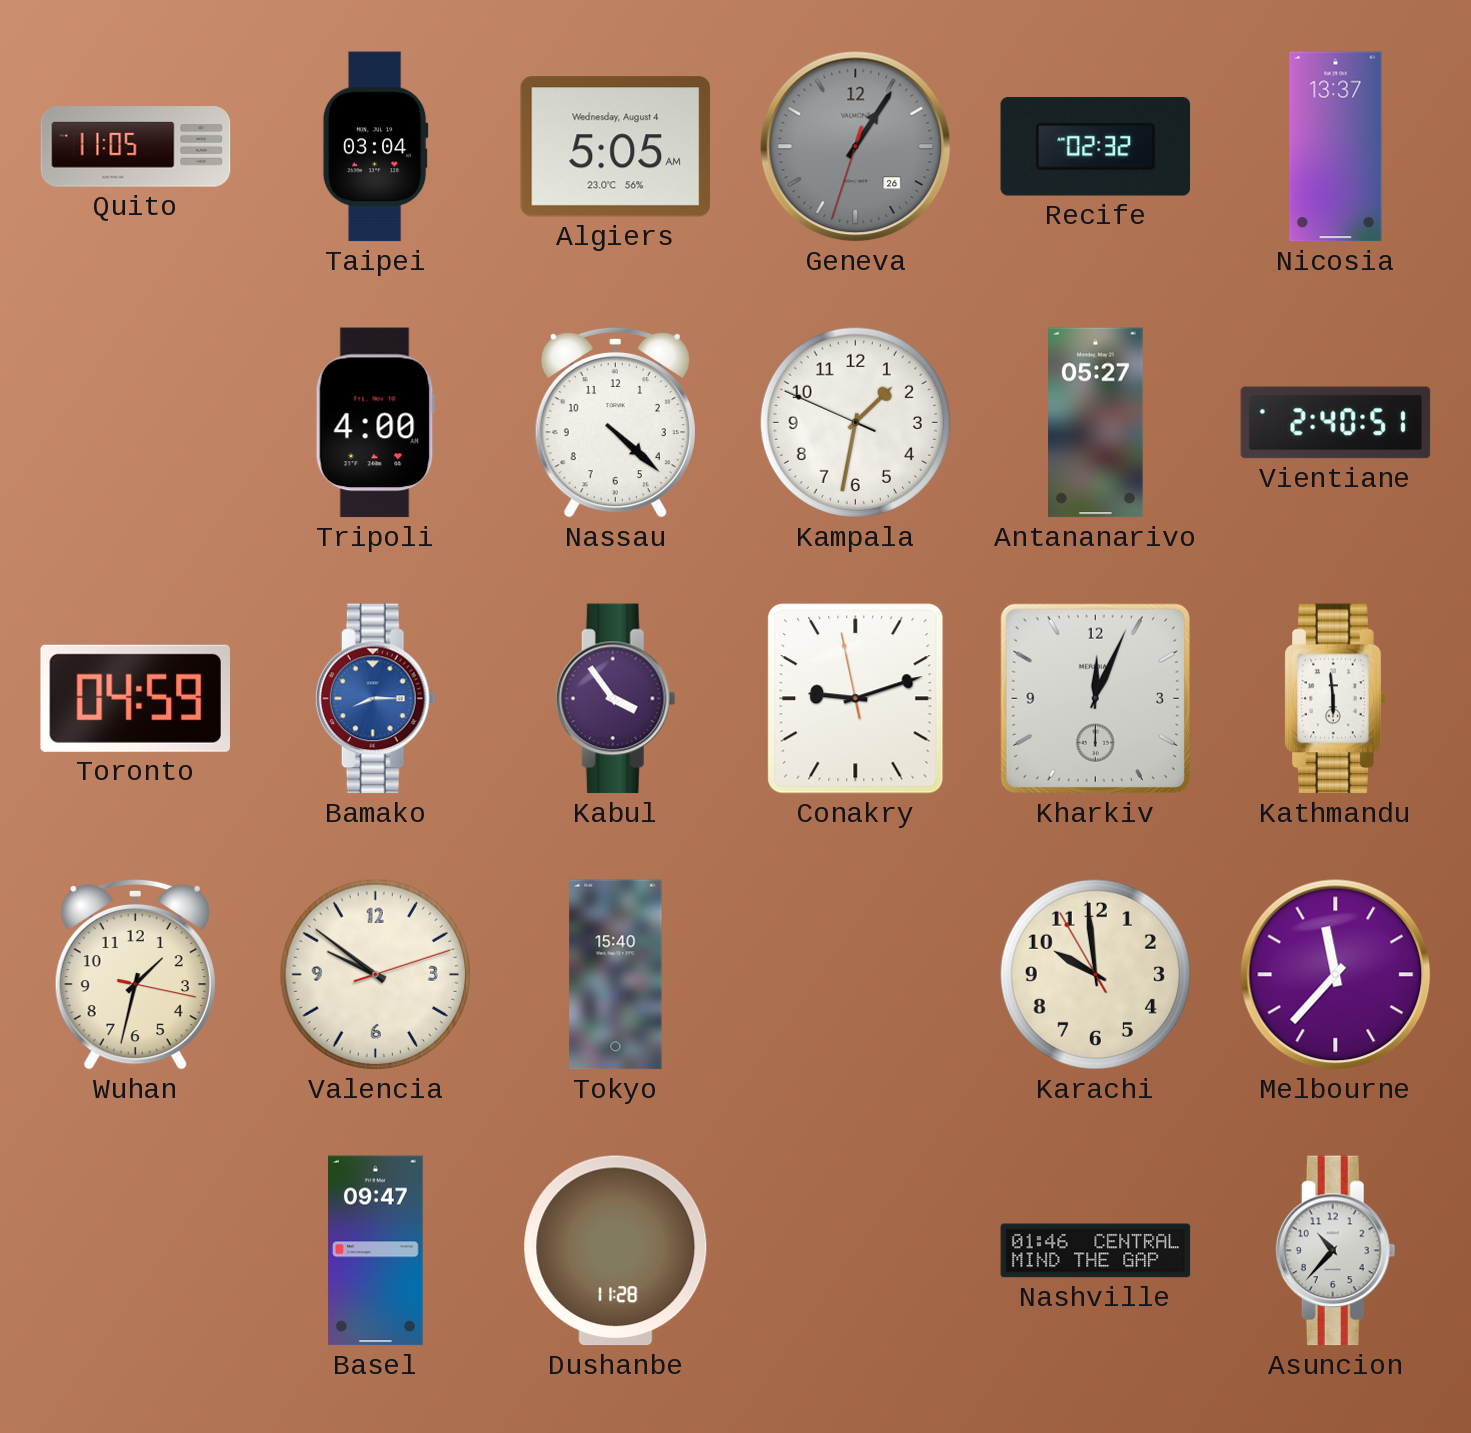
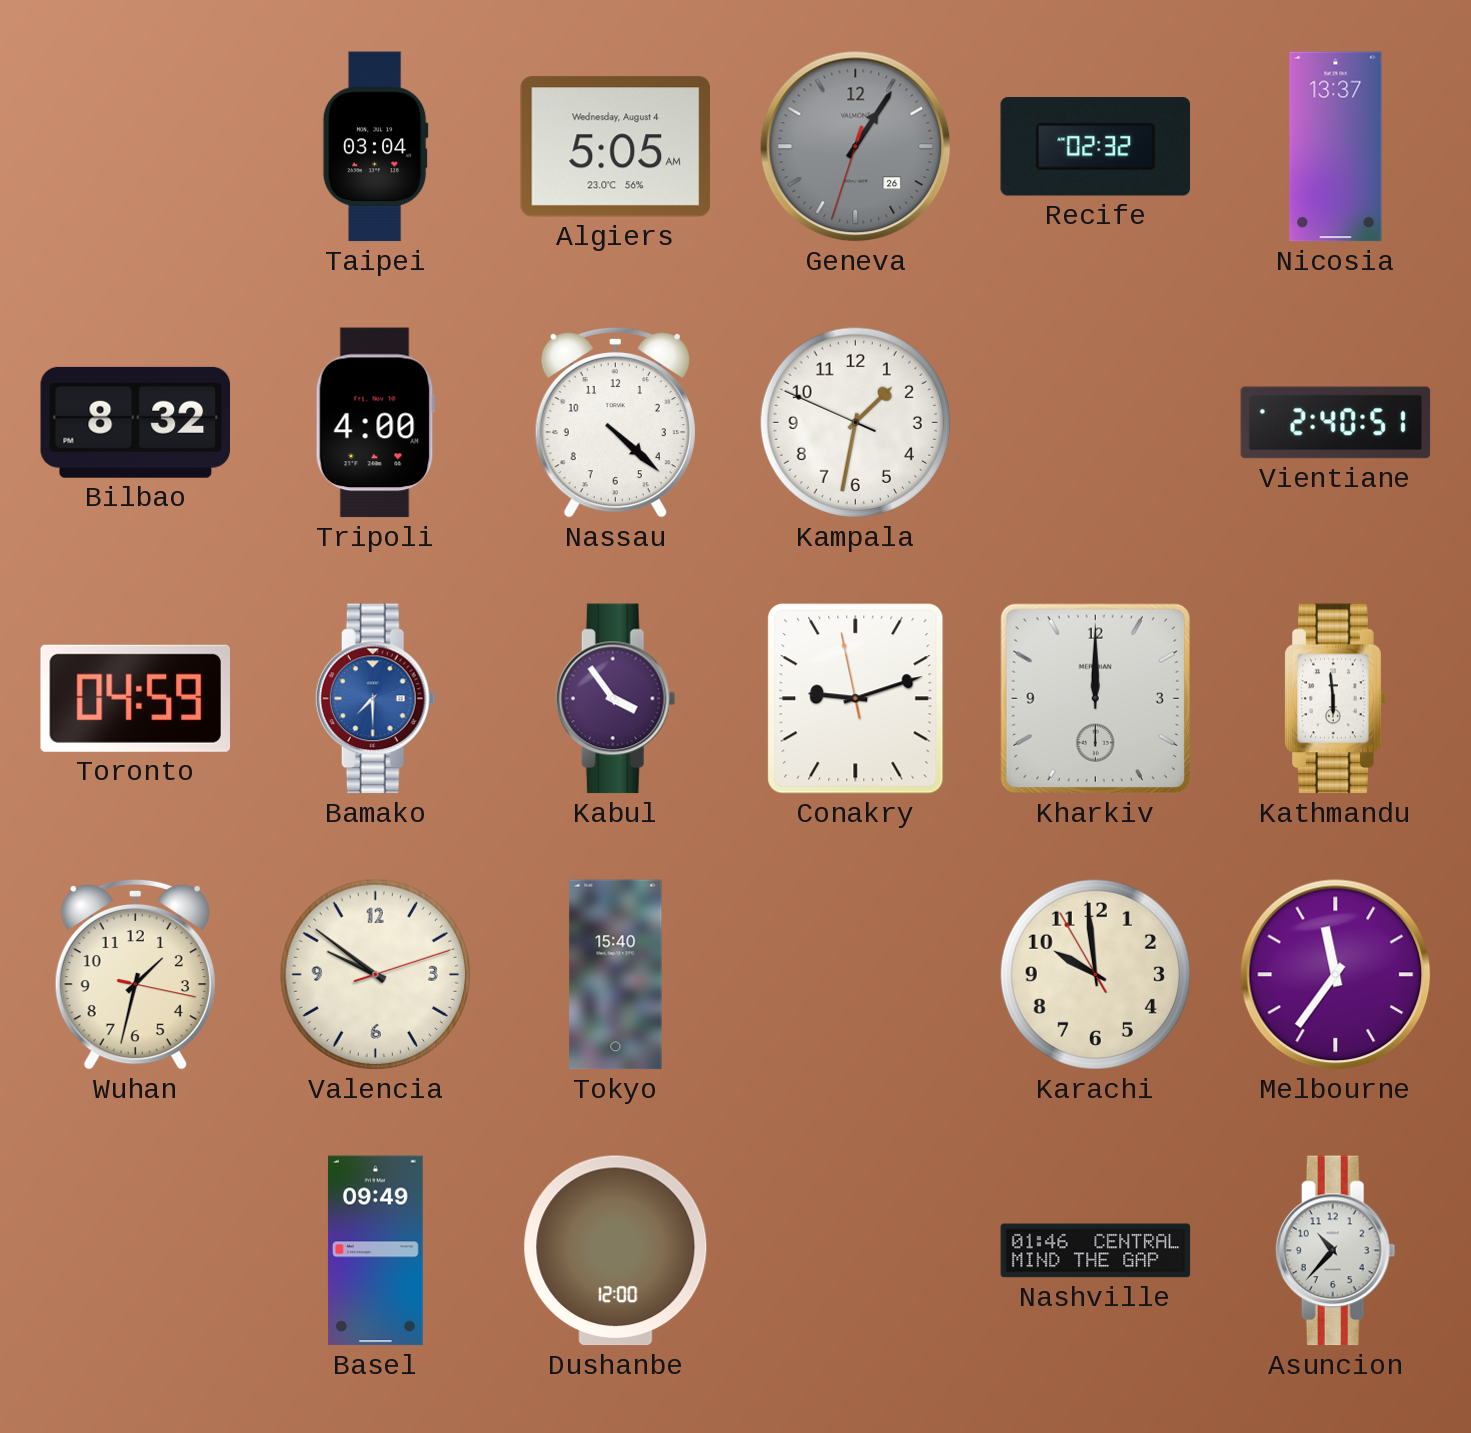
Quito: 11:05 -> none (136, 147)
Bilbao: none -> 8:32 (136, 422)
Antananarivo: 05:27 -> none (1096, 423)
Bamako: 8:15 -> 7:30 (375, 699)
Kharkiv: 12:04 -> 12:00 (1095, 698)
Melbourne: 11:37 -> 11:36 (1336, 975)
Basel: 09:47 -> 09:49 (375, 1251)
Dushanbe: 11:28 -> 12:00 (616, 1251)
